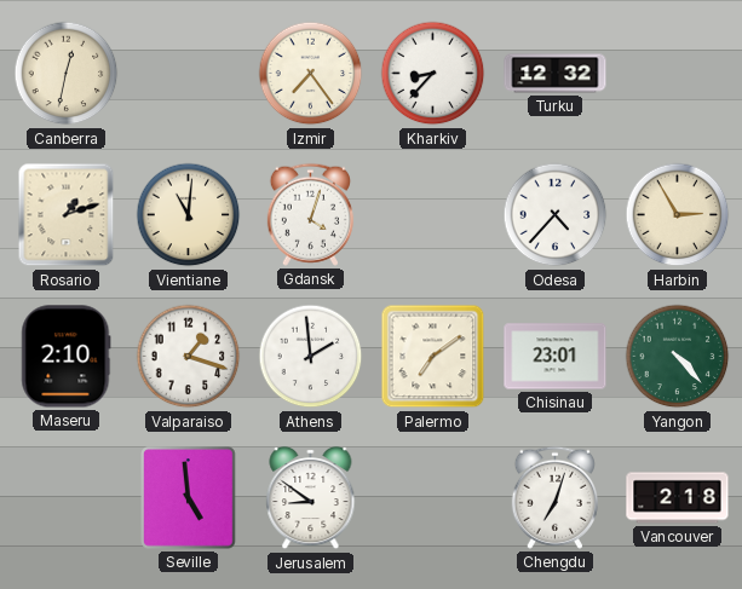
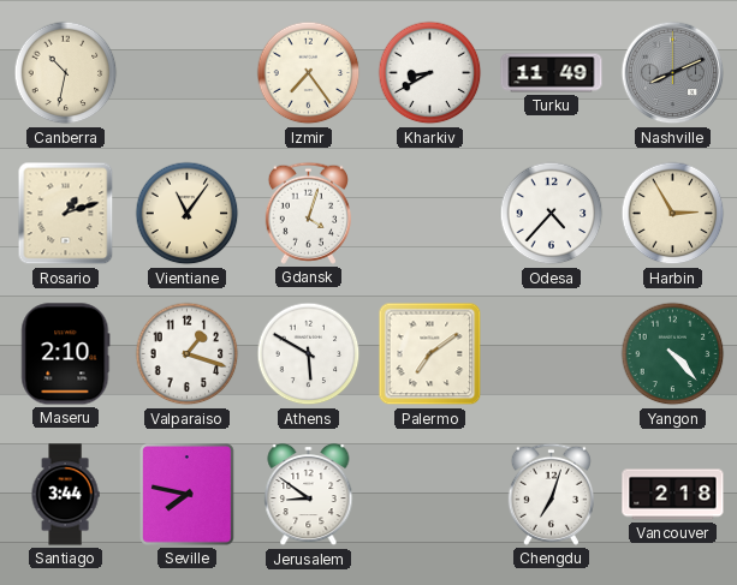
Canberra: 12:32 -> 10:32 (66, 73)
Kharkiv: 8:37 -> 8:40 (430, 73)
Turku: 12:32 -> 11:49 (552, 73)
Nashville: none -> 8:11 (673, 73)
Vientiane: 11:01 -> 11:06 (188, 214)
Athens: 1:59 -> 5:50 (309, 354)
Chisinau: 23:01 -> none (556, 357)
Santiago: none -> 3:44 (65, 495)
Seville: 4:59 -> 7:47 (188, 495)
